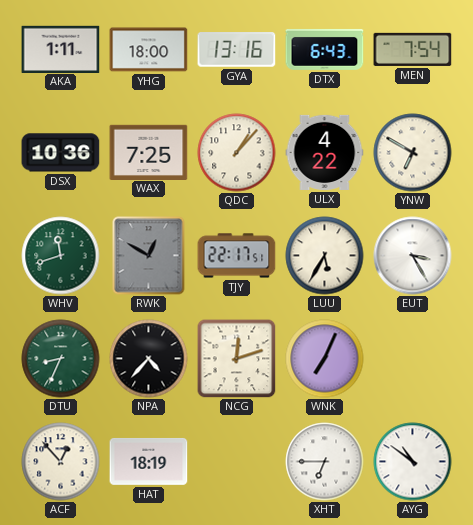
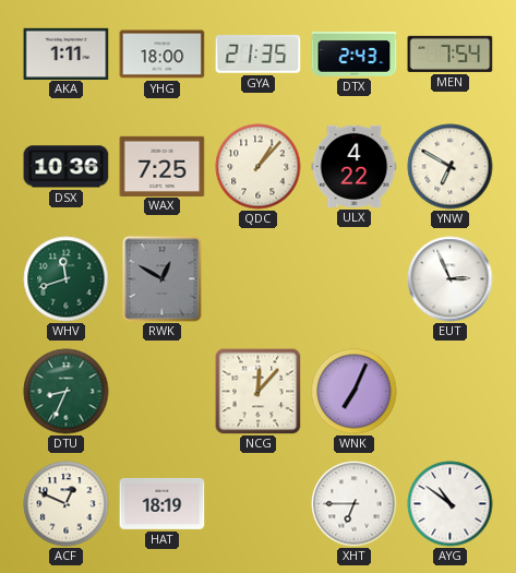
GYA: 13:16 -> 21:35 (259, 55)
DTX: 6:43 -> 2:43 (355, 53)
TJY: 22:17 -> none (237, 256)
LUU: 5:35 -> none (325, 256)
EUT: 3:25 -> 2:56 (451, 279)
NPA: 4:37 -> none (149, 359)
NCG: 12:12 -> 12:07 (259, 392)
ACF: 12:53 -> 12:49 (67, 504)
